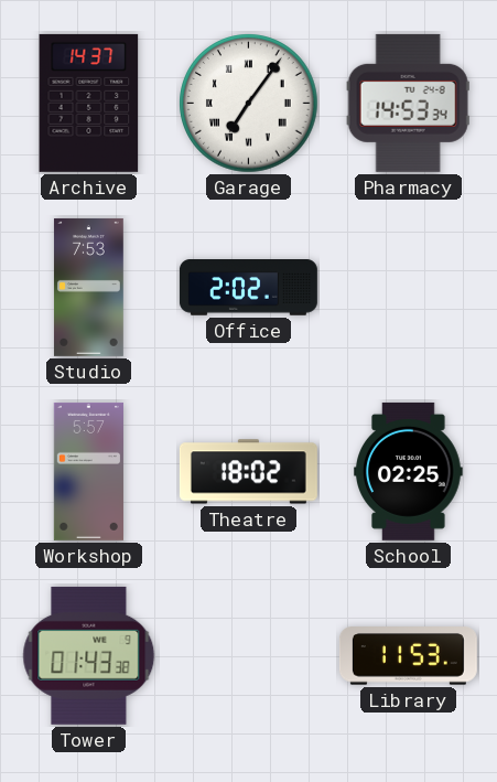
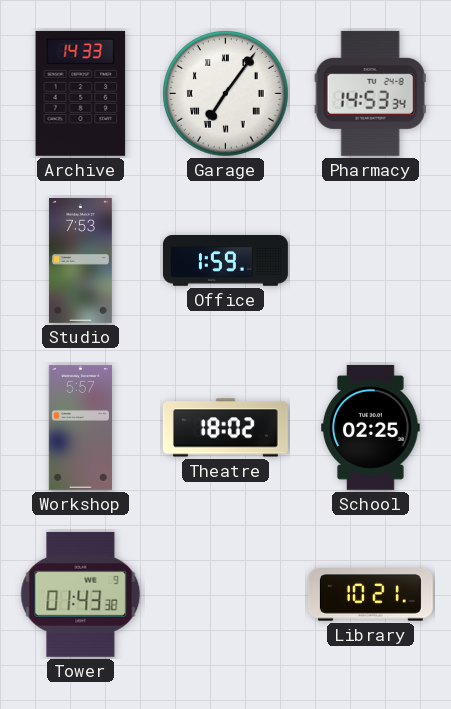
Archive: 14:37 -> 14:33 (81, 93)
Office: 2:02 -> 1:59 (225, 261)
Library: 11:53 -> 10:21 (370, 595)
